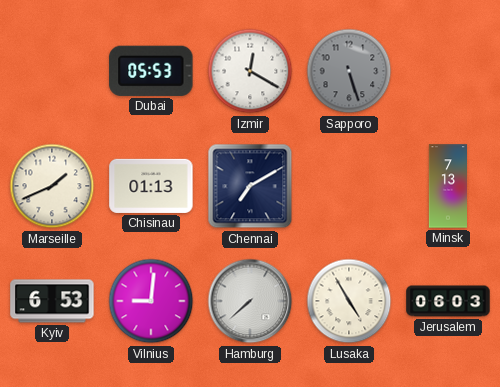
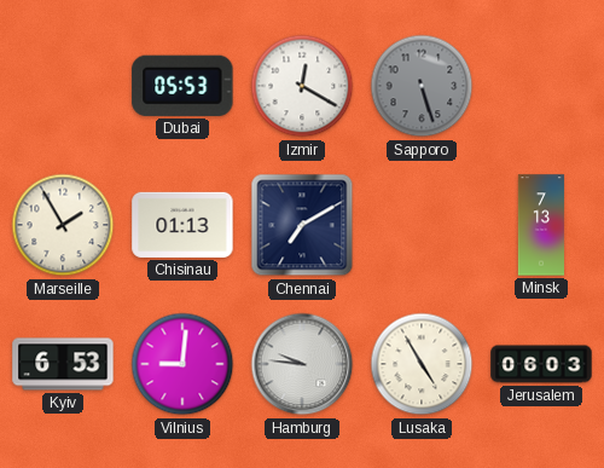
Marseille: 1:41 -> 1:55 (63, 225)
Hamburg: 7:38 -> 9:46 (302, 364)
